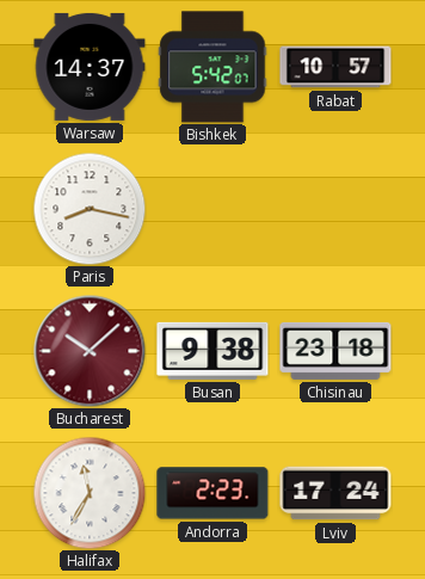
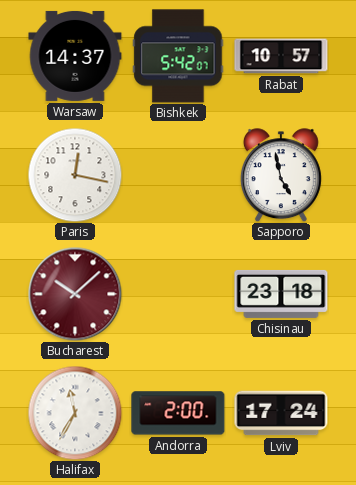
Paris: 8:17 -> 12:17 (75, 175)
Sapporo: none -> 4:58 (281, 175)
Busan: 9:38 -> none (213, 351)
Andorra: 2:23 -> 2:00 (178, 413)
